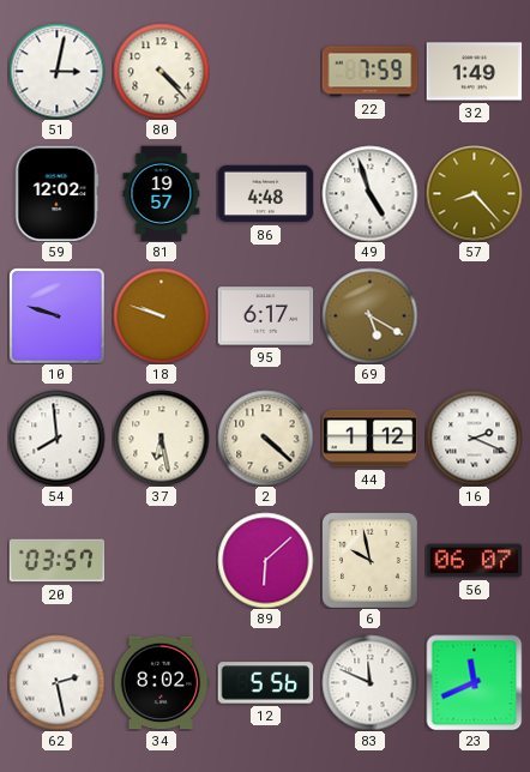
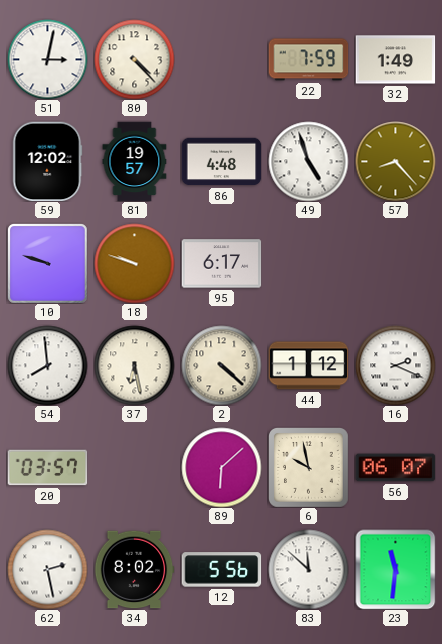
69: 5:20 -> none (369, 315)
83: 11:49 -> 11:52 (308, 569)
23: 11:41 -> 11:31 (395, 569)
